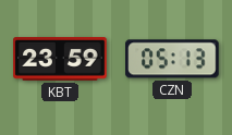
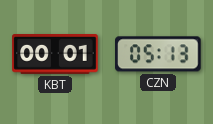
KBT: 23:59 -> 00:01 (55, 55)
